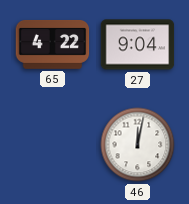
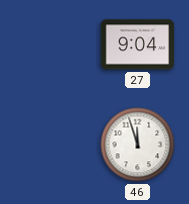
65: 4:22 -> none (53, 44)
46: 12:02 -> 11:57 (138, 145)
